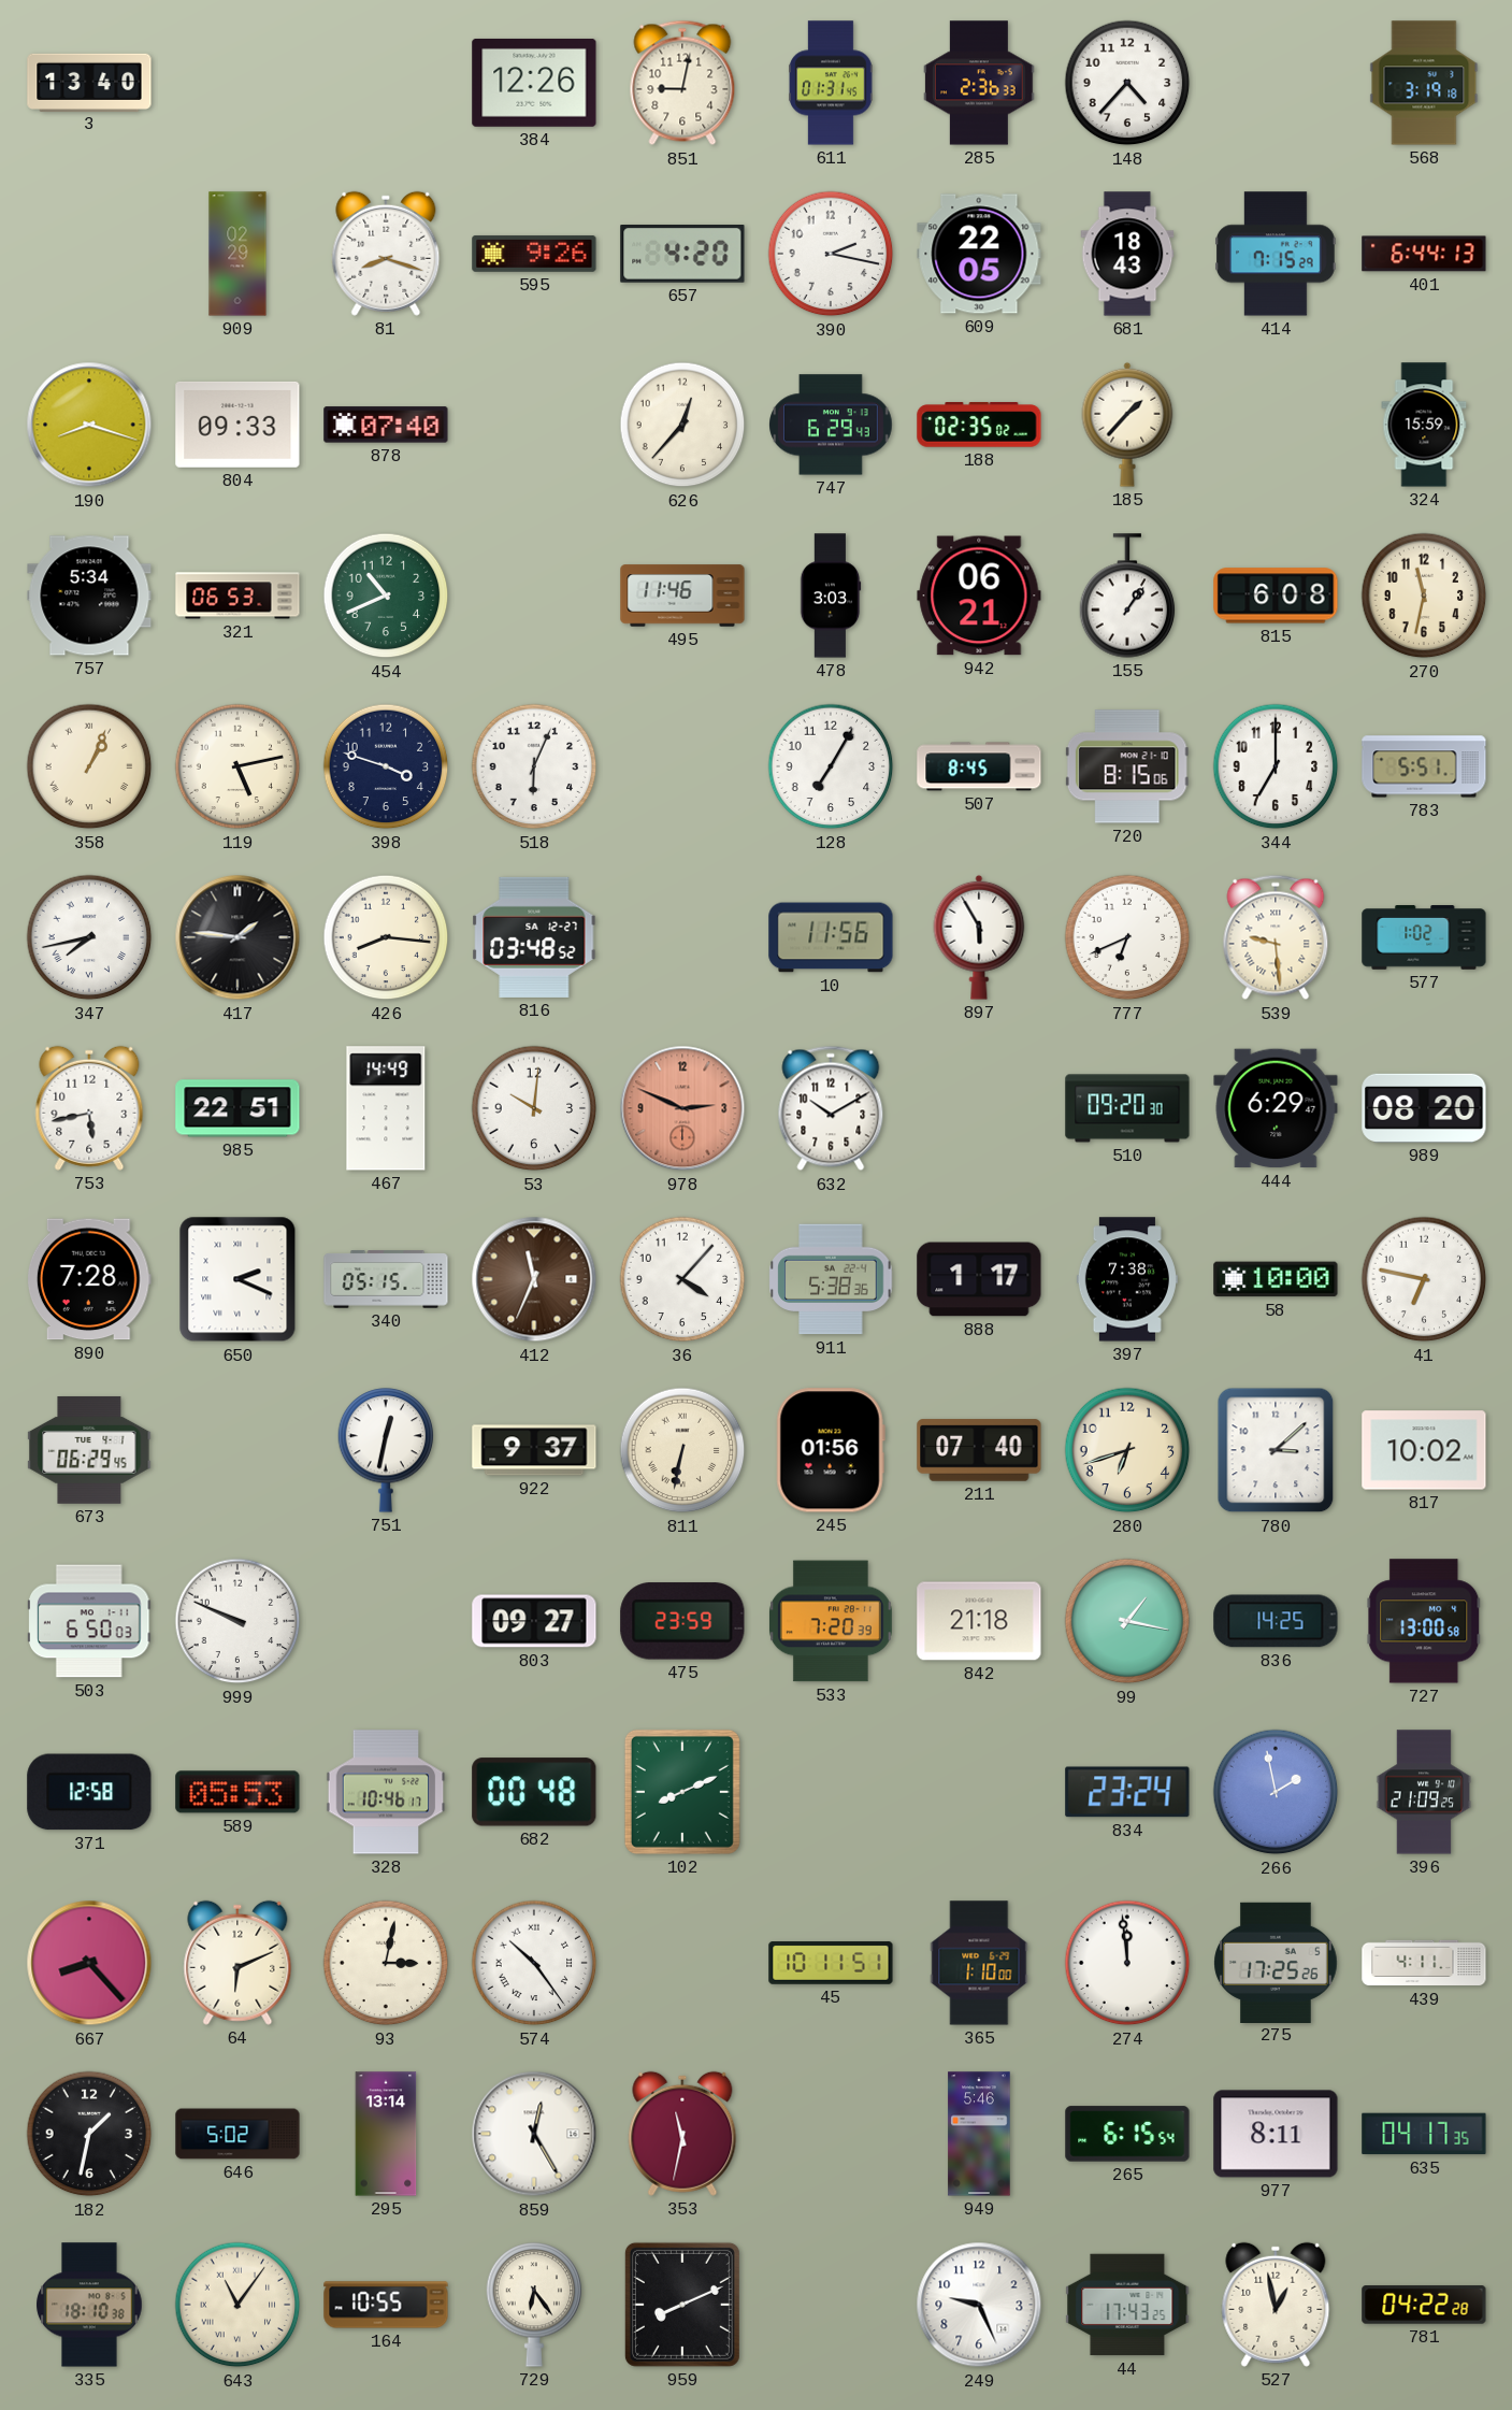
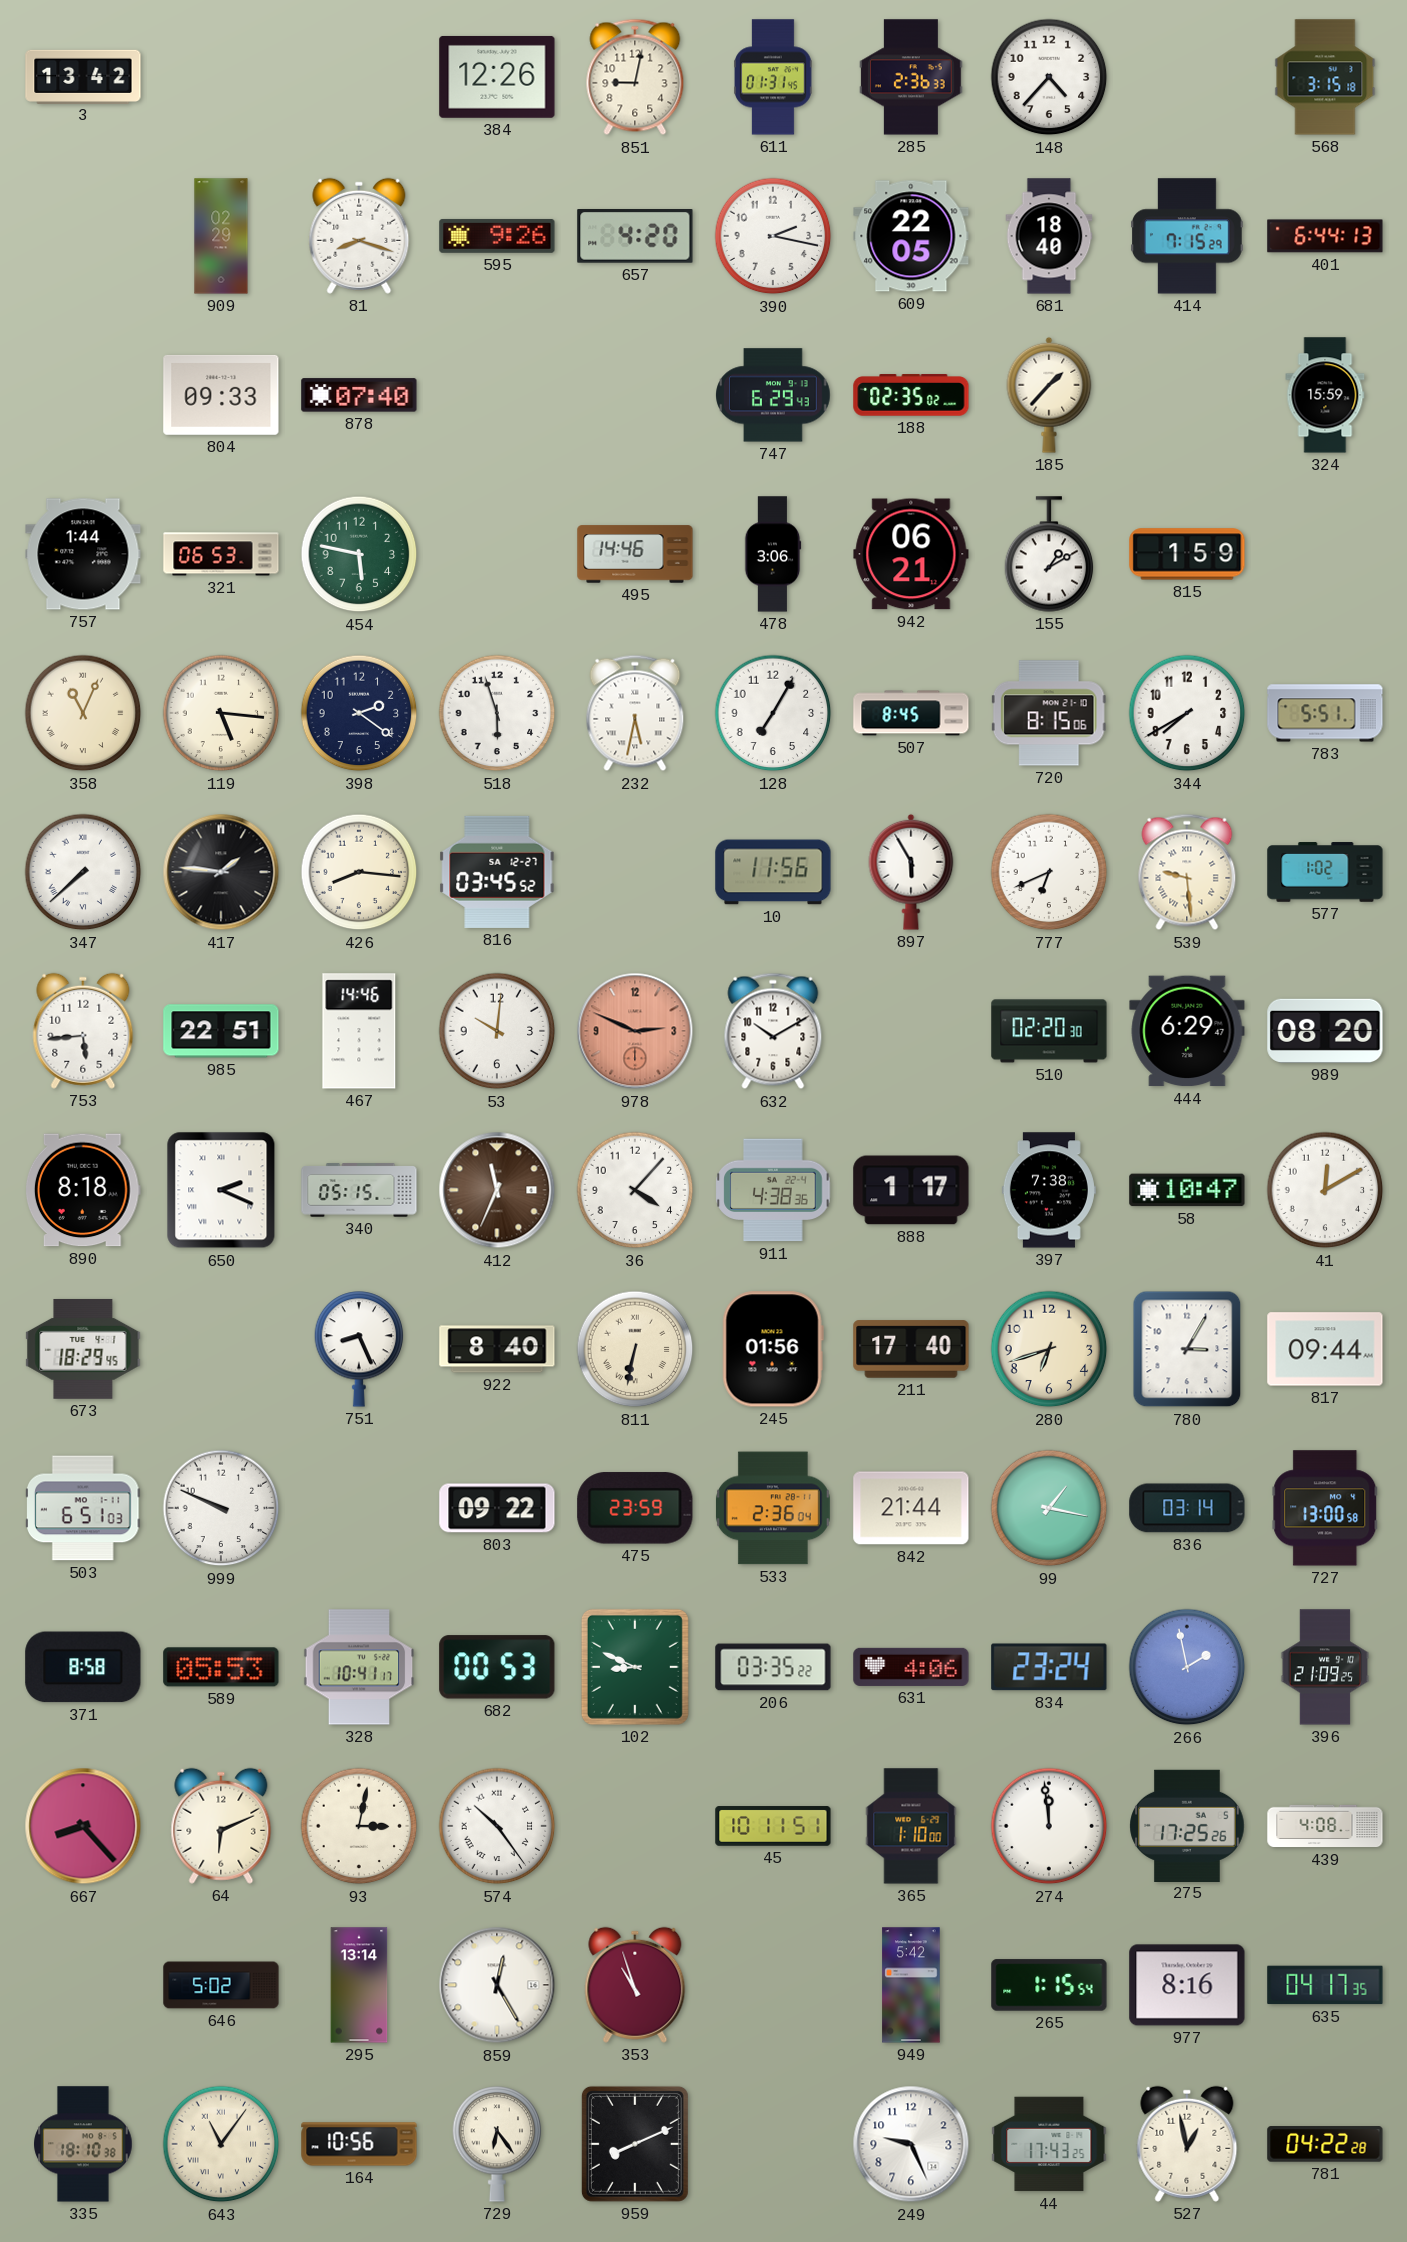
3: 13:40 -> 13:42 (83, 76)
568: 3:19 -> 3:15 (1325, 77)
681: 18:43 -> 18:40 (1049, 236)
190: 8:18 -> none (89, 425)
626: 12:37 -> none (682, 425)
757: 5:34 -> 1:44 (83, 554)
454: 10:41 -> 5:47 (359, 554)
495: 11:46 -> 14:46 (635, 554)
478: 3:03 -> 3:06 (773, 554)
155: 1:06 -> 1:10 (1049, 554)
815: 6:08 -> 1:59 (1187, 554)
270: 11:32 -> none (1424, 596)
358: 1:04 -> 11:04 (83, 713)
119: 5:13 -> 5:16 (221, 713)
398: 3:48 -> 2:21 (359, 713)
518: 6:04 -> 5:57 (497, 713)
232: none -> 5:32 (635, 713)
344: 7:00 -> 7:40 (1187, 713)
347: 7:43 -> 7:38 (83, 872)
816: 03:48 -> 03:45 (497, 872)
753: 5:43 -> 5:44 (83, 1031)
467: 14:49 -> 14:46 (359, 1031)
510: 09:20 -> 02:20 (1049, 1031)
890: 7:28 -> 8:18 (83, 1190)
911: 5:38 -> 4:38 (773, 1190)
58: 10:00 -> 10:47 (1187, 1190)
41: 6:47 -> 12:10 (1325, 1190)
673: 06:29 -> 18:29 (83, 1349)
751: 12:32 -> 8:26 (359, 1349)
922: 9:37 -> 8:40 (497, 1349)
211: 07:40 -> 17:40 (911, 1349)
780: 3:08 -> 3:05 (1187, 1349)
817: 10:02 -> 09:44 (1325, 1349)
503: 6:50 -> 6:51 (84, 1508)
803: 09:27 -> 09:22 (497, 1508)
533: 7:20 -> 2:36 (773, 1508)
842: 21:18 -> 21:44 (911, 1508)
836: 14:25 -> 03:14 (1187, 1508)
371: 12:58 -> 8:58 (83, 1667)
328: 10:46 -> 10:41 (359, 1667)
682: 00:48 -> 00:53 (497, 1667)
102: 8:11 -> 8:49 (635, 1667)
206: none -> 03:35 (773, 1667)
631: none -> 4:06 (911, 1667)
439: 4:11 -> 4:08 (1325, 1826)
182: 1:32 -> none (89, 2134)
353: 11:32 -> 10:57 (635, 1985)
949: 5:46 -> 5:42 (911, 1985)
265: 6:15 -> 1:15 (1049, 1985)
977: 8:11 -> 8:16 (1187, 1985)
164: 10:55 -> 10:56 (359, 2144)
